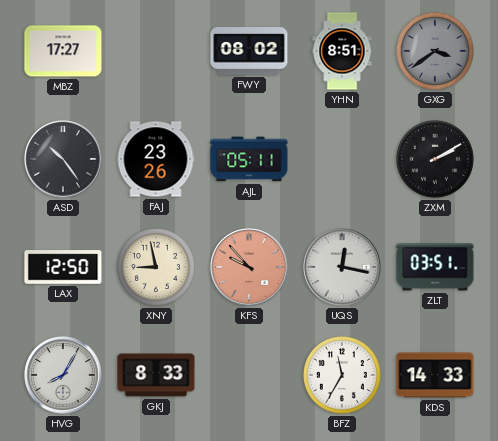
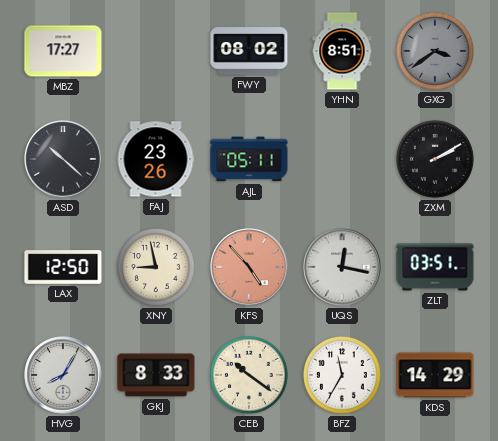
ASD: 10:24 -> 10:22 (63, 159)
KFS: 9:53 -> 4:53 (249, 267)
CEB: none -> 10:21 (249, 375)
KDS: 14:33 -> 14:29 (435, 375)
